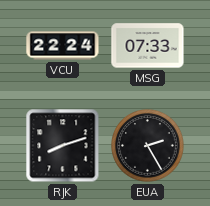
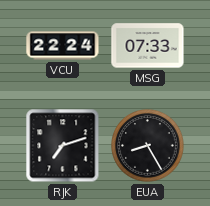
RJK: 8:12 -> 7:12 (63, 146)
EUA: 2:25 -> 8:25 (148, 146)
